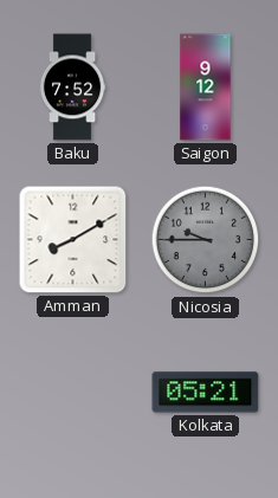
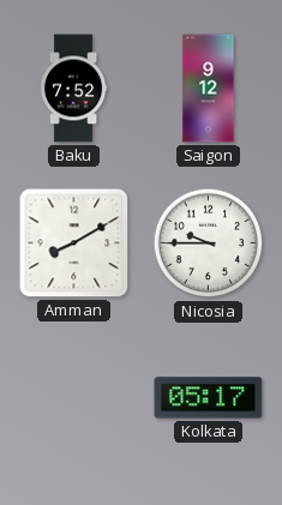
Nicosia dial: grey -> white (209, 244)
Kolkata: 05:21 -> 05:17 (209, 398)
